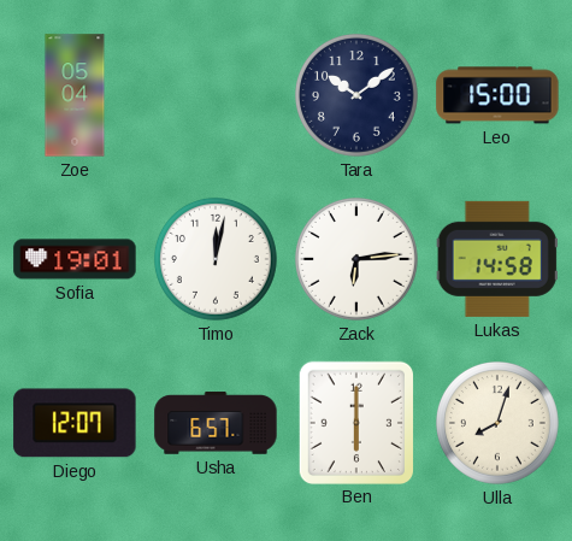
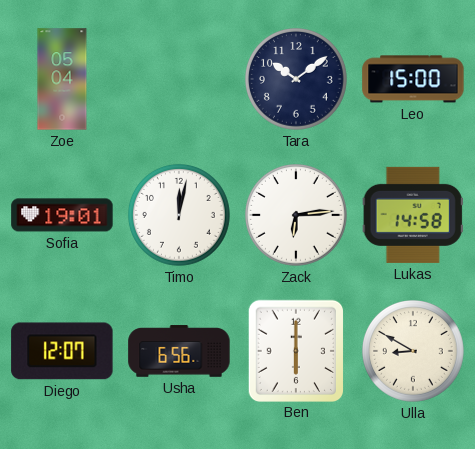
Usha: 6:57 -> 6:56 (179, 351)
Ulla: 8:03 -> 8:50 (414, 352)
